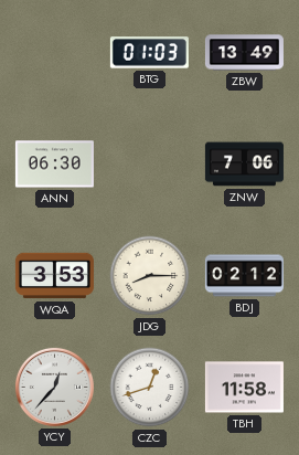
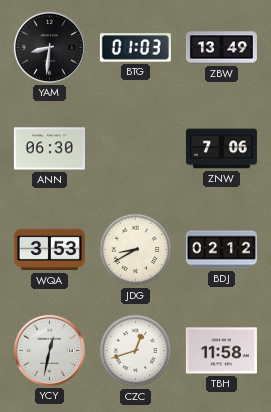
YAM: none -> 8:31 (49, 47)
JDG: 8:15 -> 8:40 (136, 250)
YCY: 12:37 -> 12:32 (49, 350)
